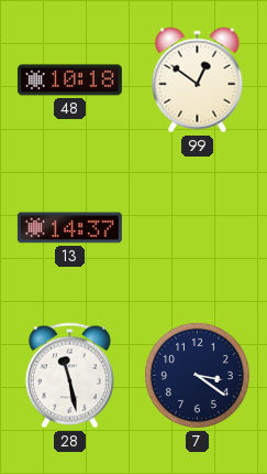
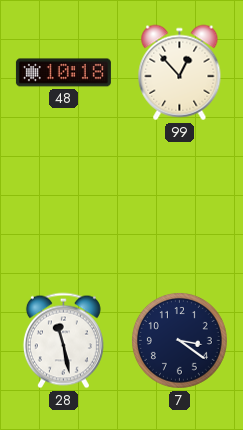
99: 12:51 -> 12:53 (180, 73)
13: 14:37 -> none (69, 228)
